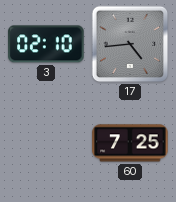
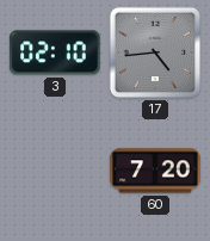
60: 7:25 -> 7:20 (155, 171)
